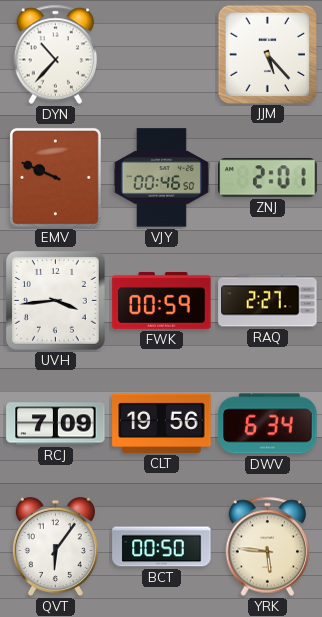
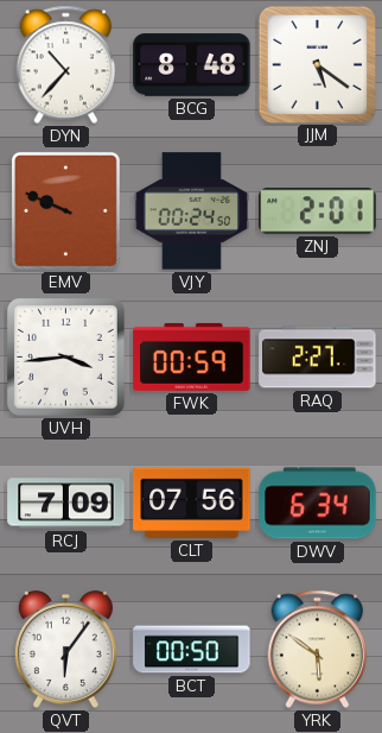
BCG: none -> 8:48 (192, 65)
JJM: 5:23 -> 5:21 (317, 64)
VJY: 00:46 -> 00:24 (191, 211)
CLT: 19:56 -> 07:56 (192, 503)
YRK: 5:46 -> 5:51 (318, 650)
